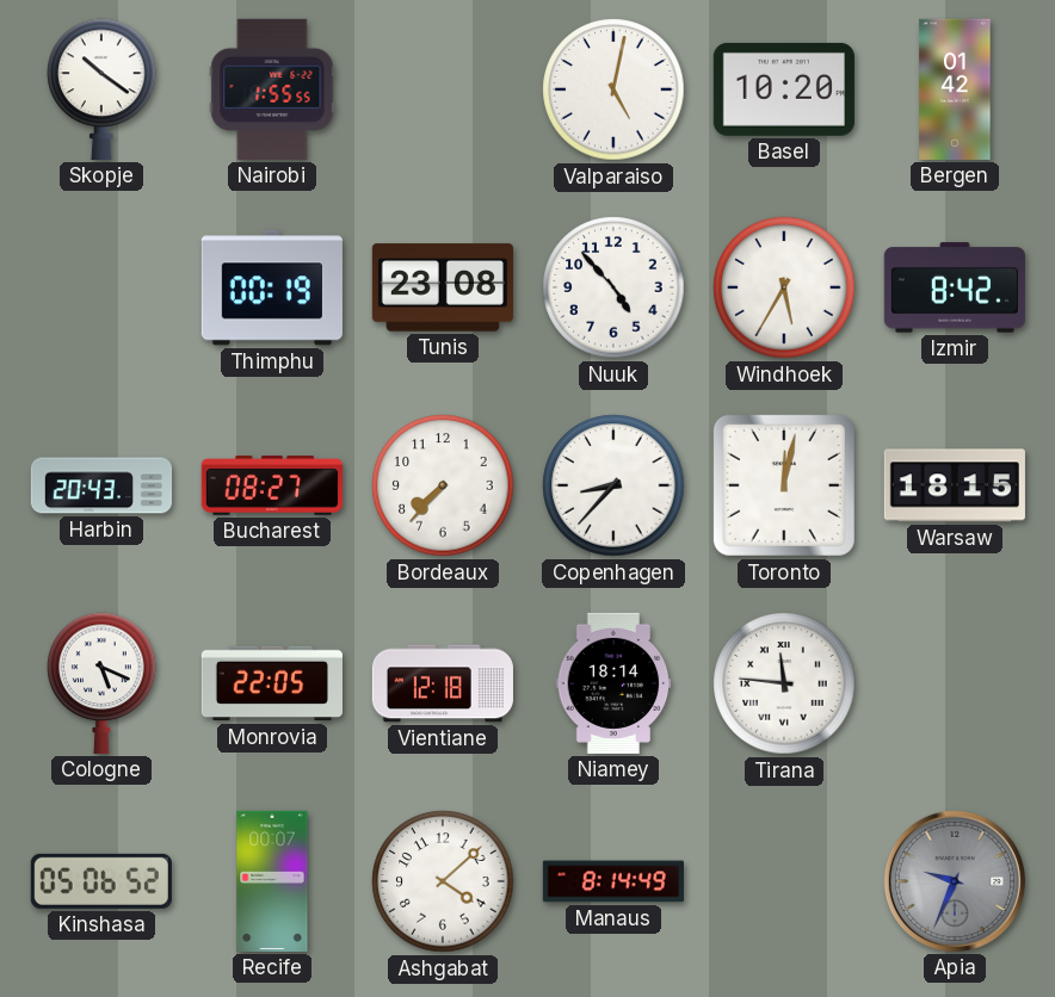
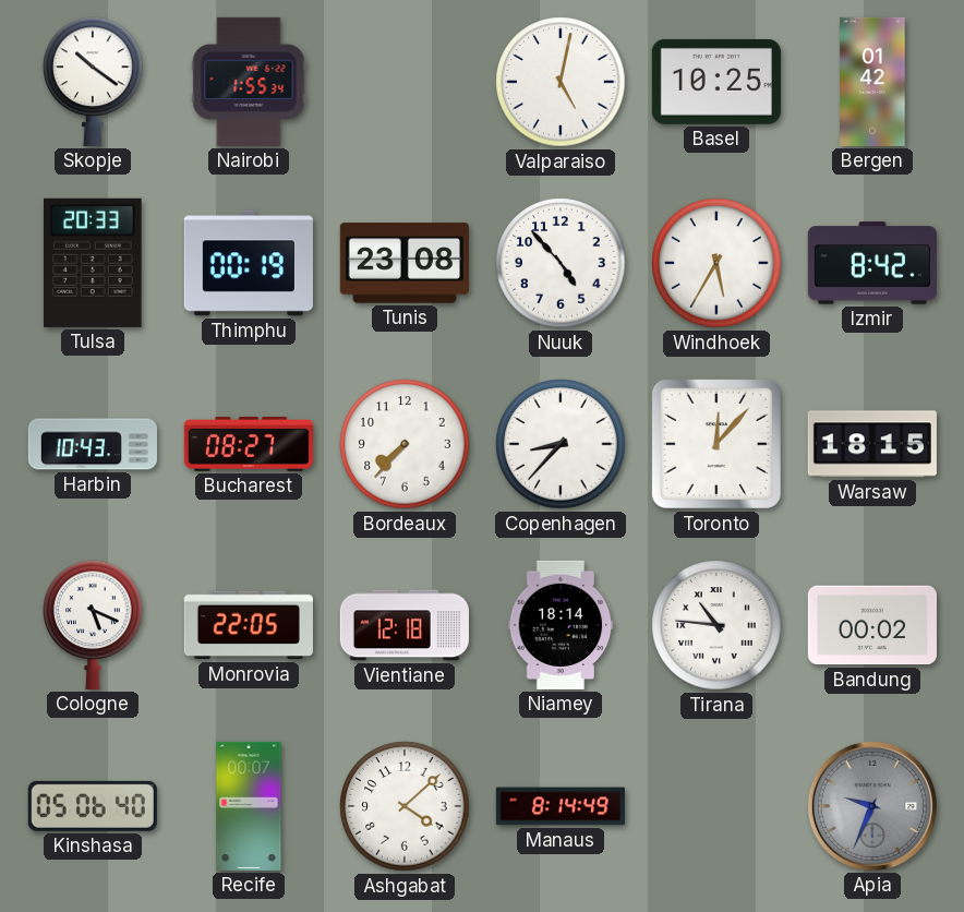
Nairobi: 1:55:55 -> 1:55:34 (249, 82)
Basel: 10:20 -> 10:25 (716, 82)
Tulsa: none -> 20:33 (93, 263)
Harbin: 20:43 -> 10:43 (92, 444)
Toronto: 12:02 -> 12:07 (716, 444)
Tirana: 11:46 -> 10:46 (716, 625)
Bandung: none -> 00:02 (872, 625)
Kinshasa: 05:06:52 -> 05:06:40 (93, 806)
